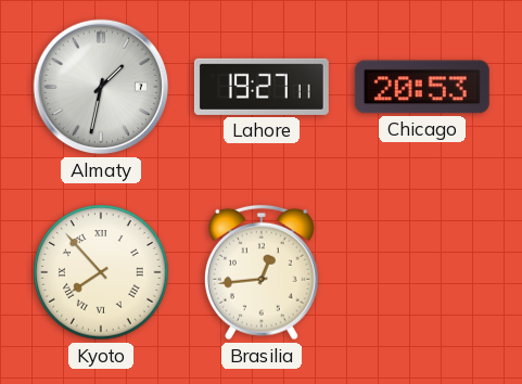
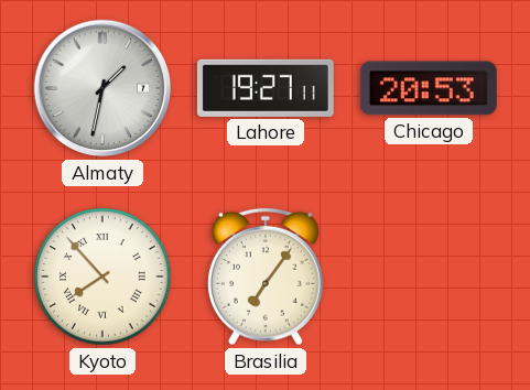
Brasilia: 12:44 -> 7:06 (266, 277)
